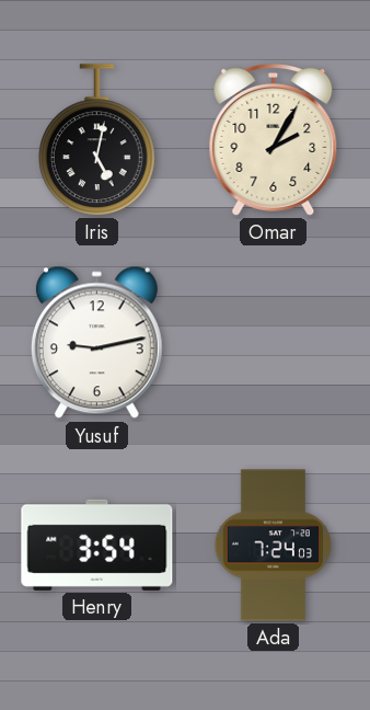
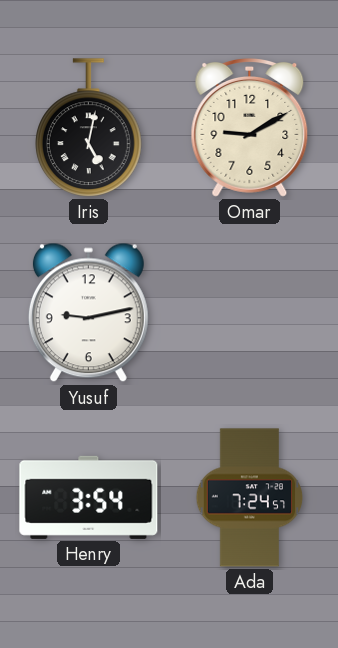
Omar: 2:05 -> 9:10 (250, 127)
Ada: 7:24:03 -> 7:24:57 (250, 498)
